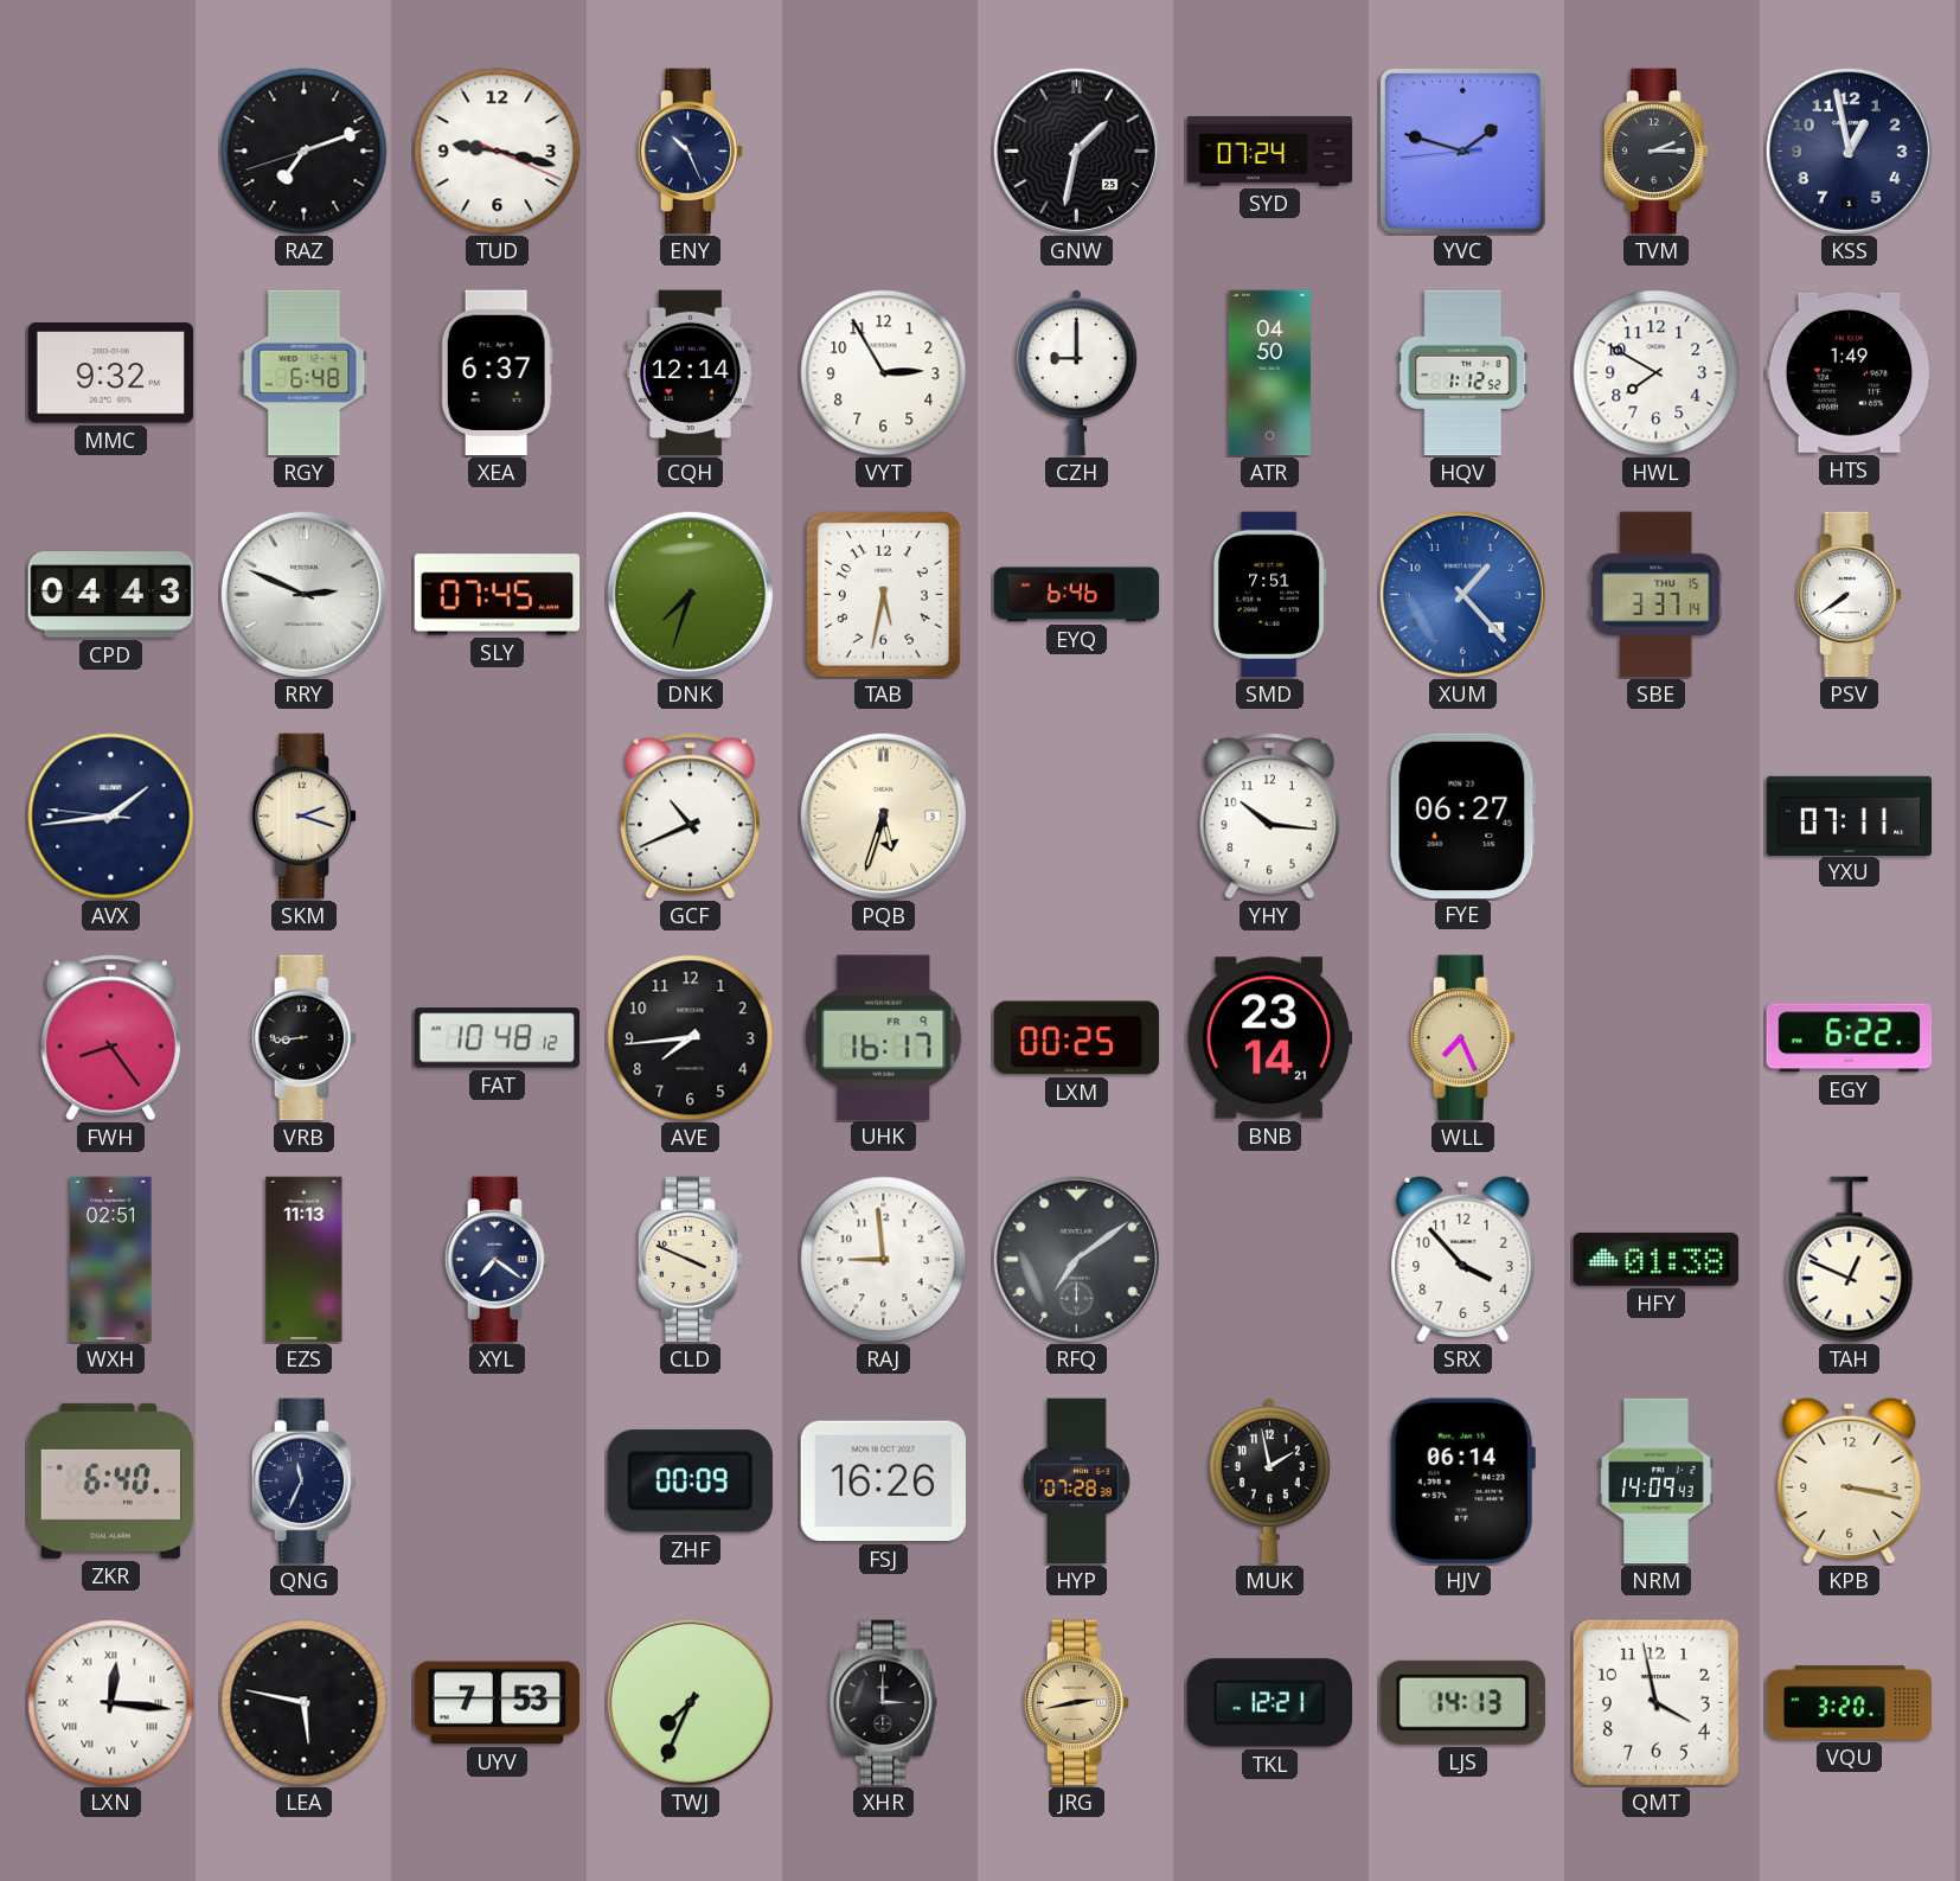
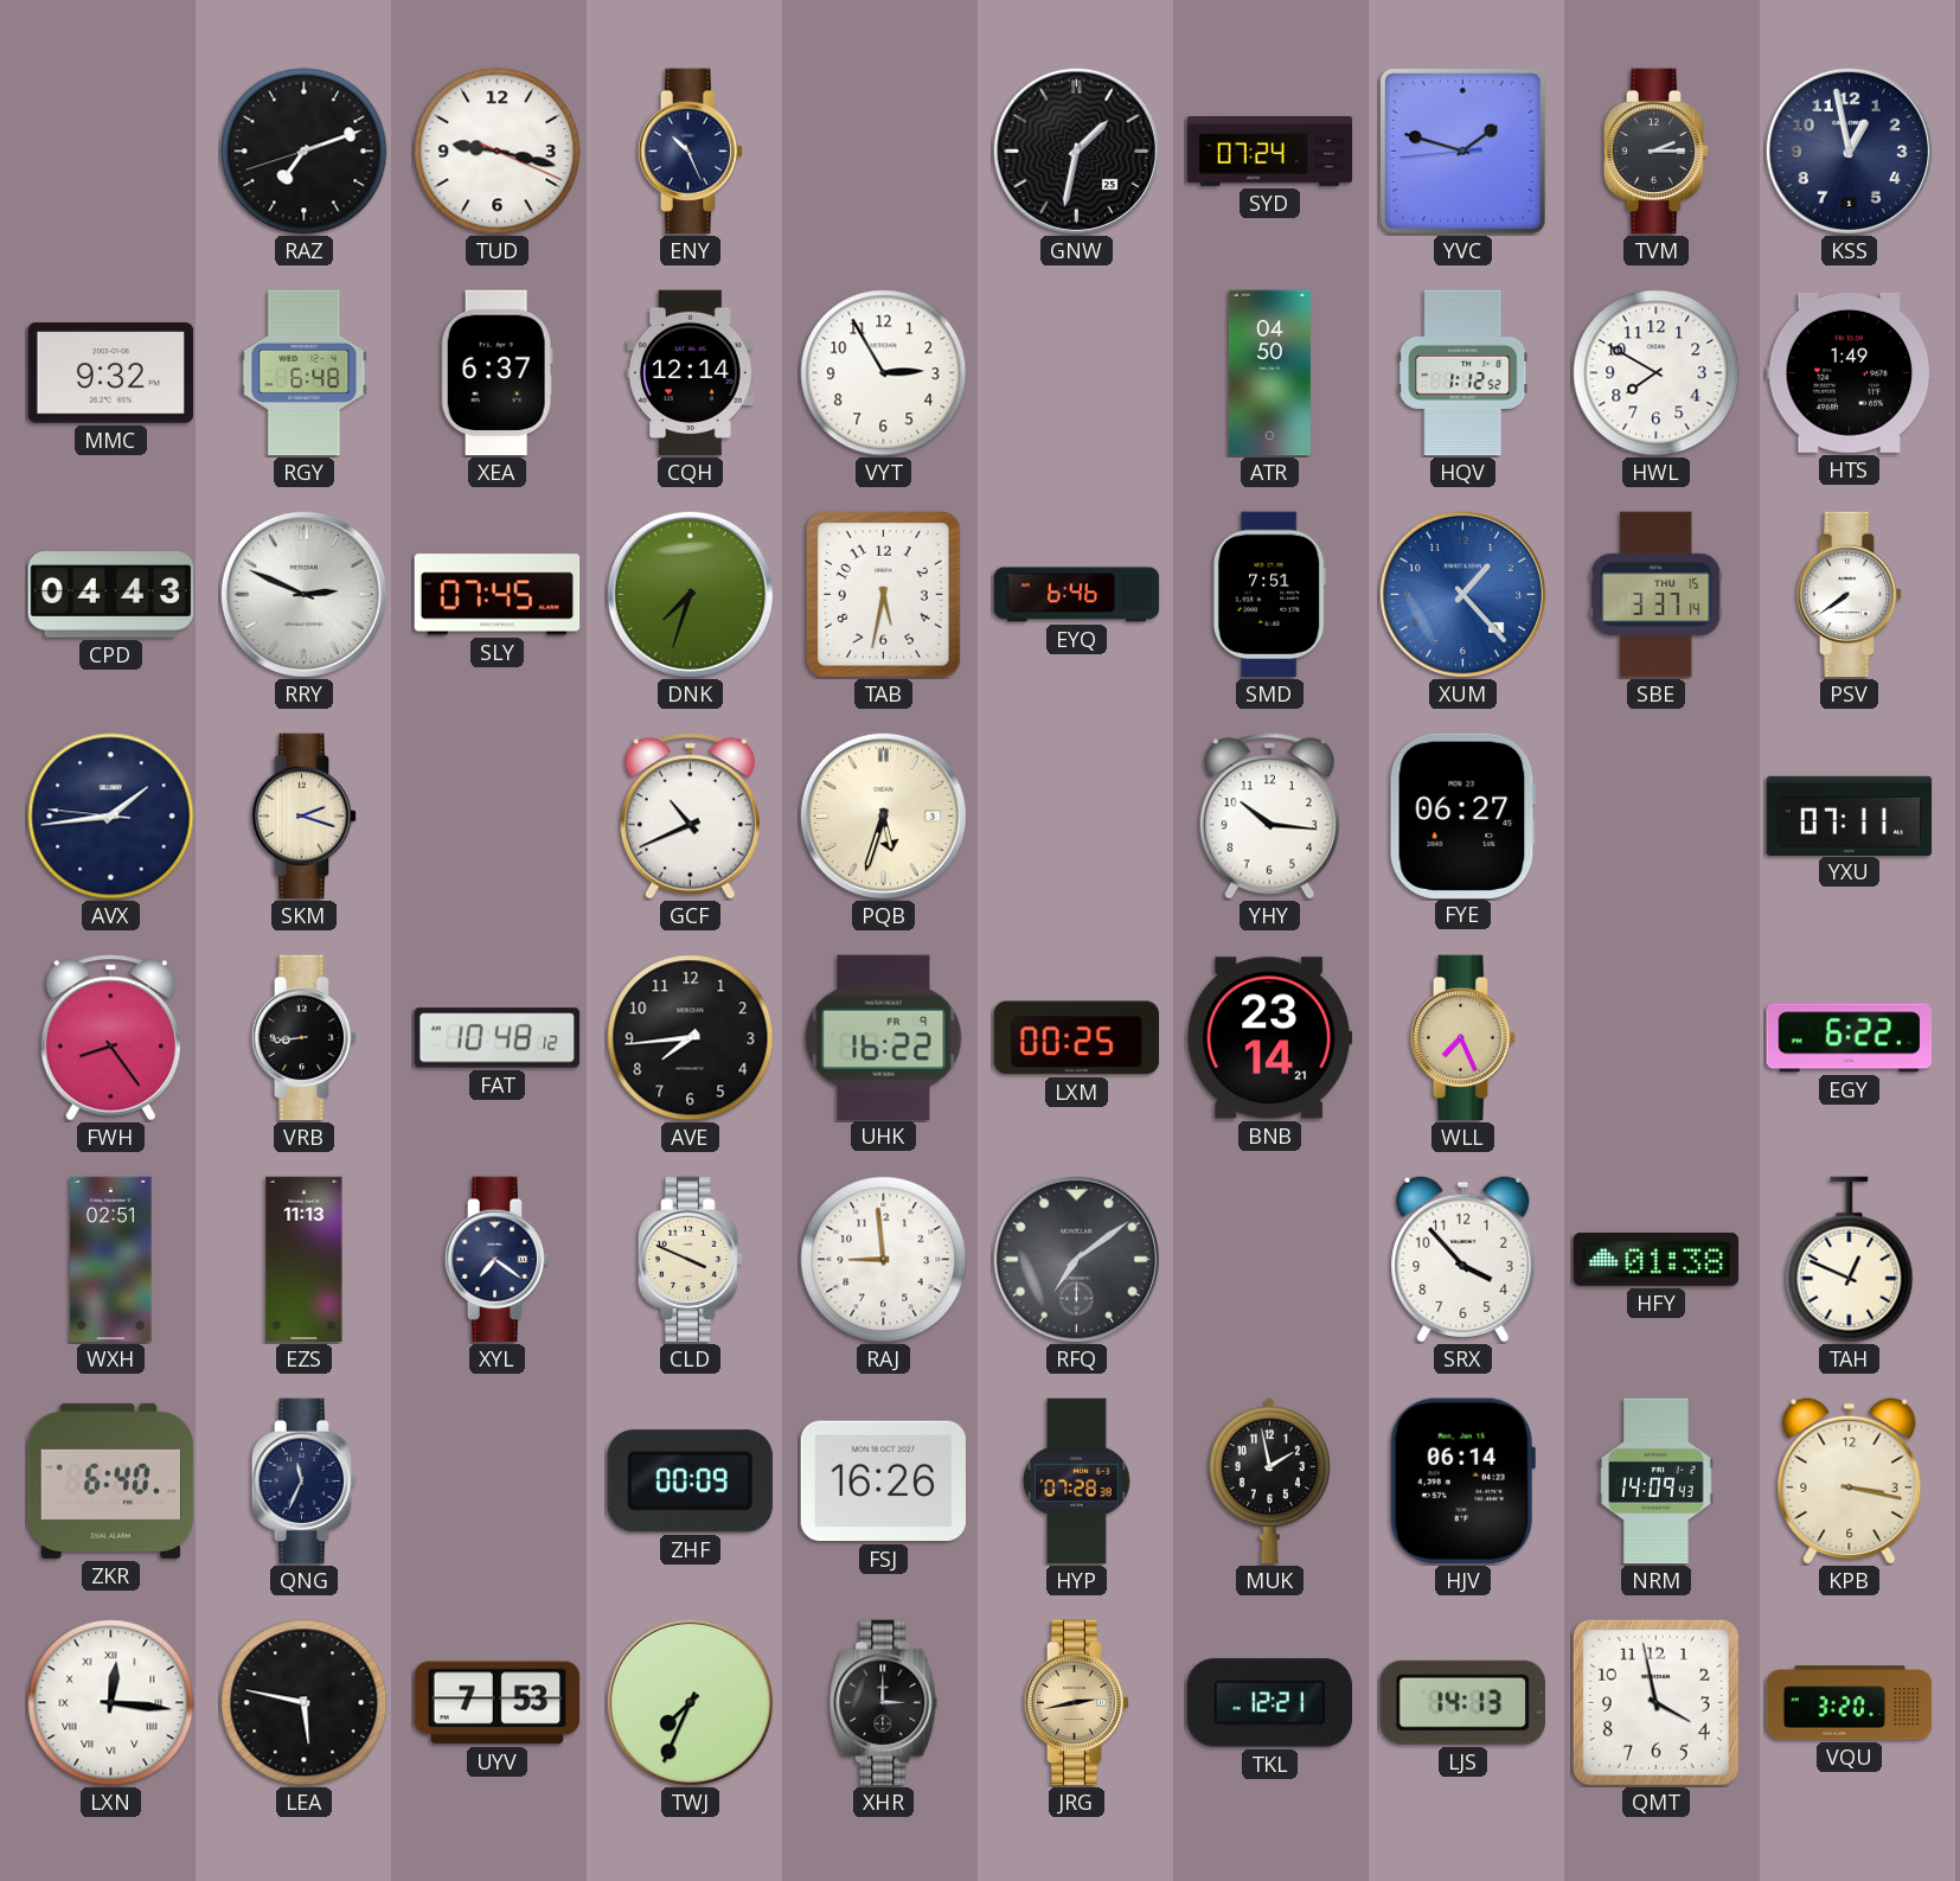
CZH: 9:00 -> none (1076, 373)
UHK: 16:17 -> 16:22 (884, 1037)
